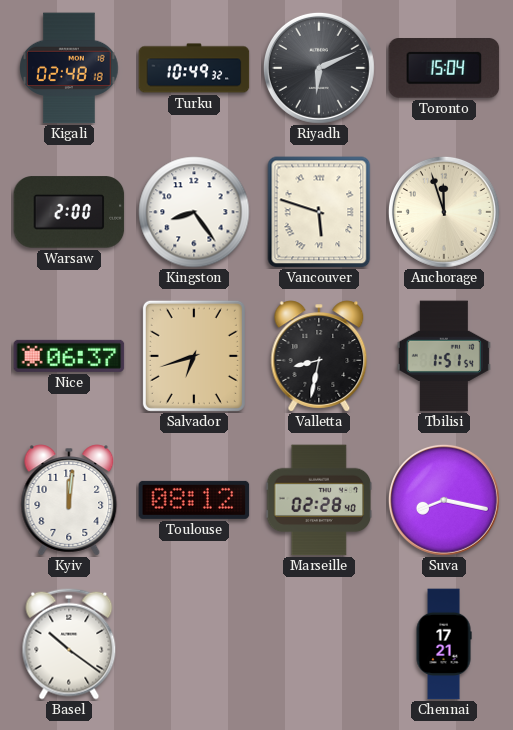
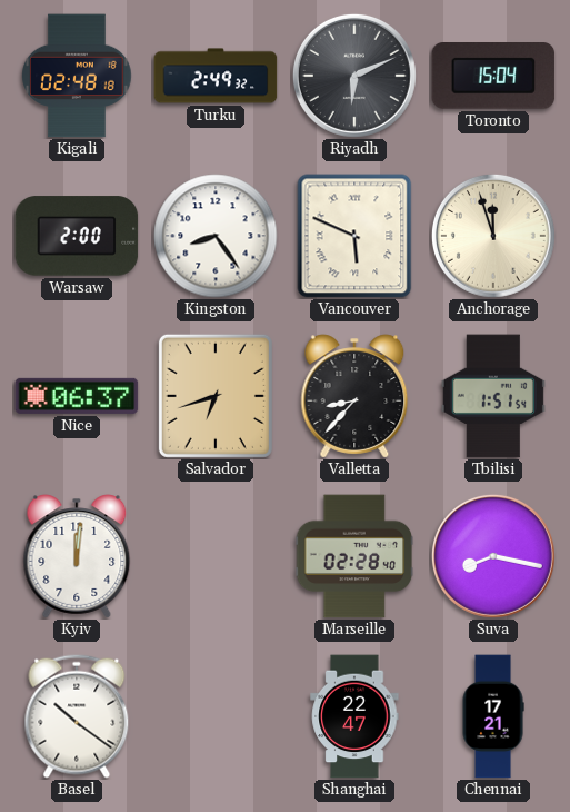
Turku: 10:49 -> 2:49 (216, 76)
Vancouver: 5:48 -> 5:49 (354, 236)
Valletta: 8:32 -> 8:37 (354, 396)
Toulouse: 08:12 -> none (194, 500)
Shanghai: none -> 22:47 (354, 716)
